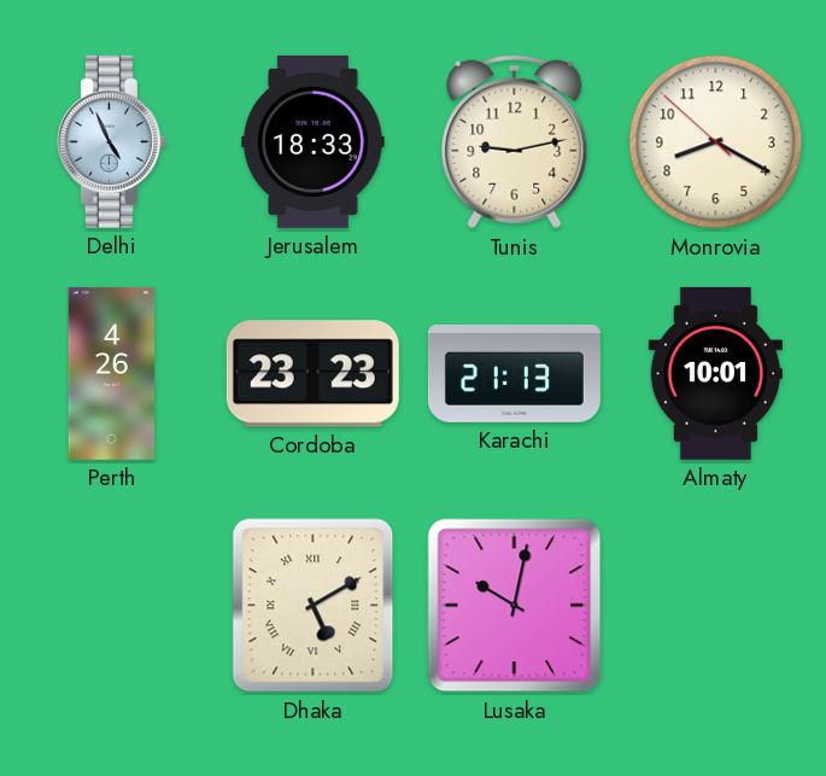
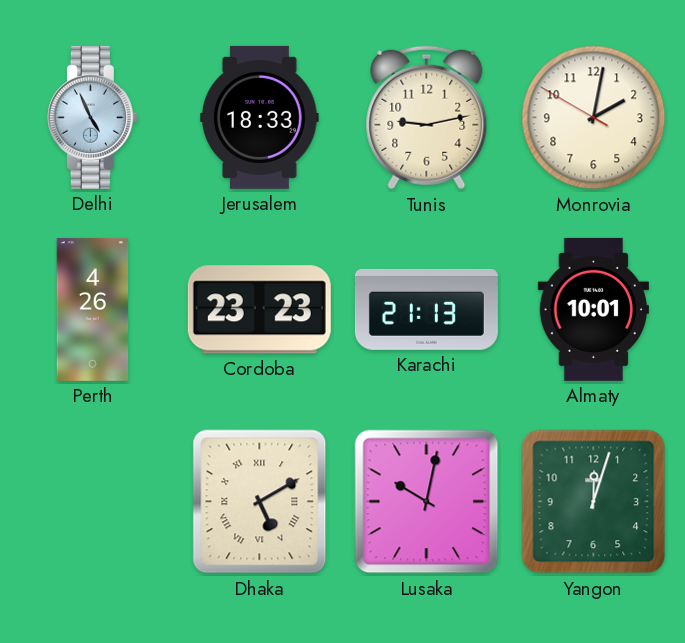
Monrovia: 8:19 -> 2:01 (594, 118)
Yangon: none -> 12:03 (594, 502)
